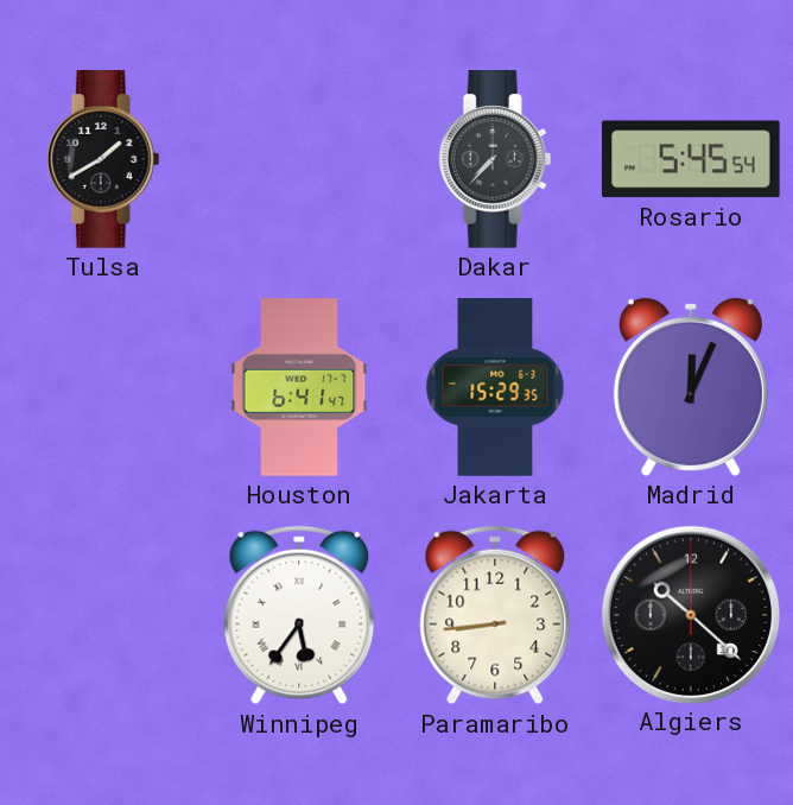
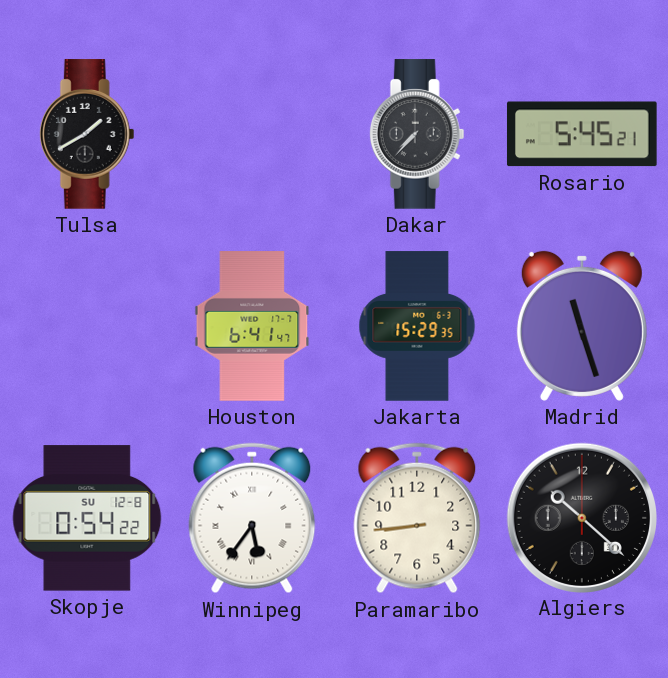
Rosario: 5:45:54 -> 5:45:21 (582, 134)
Madrid: 12:04 -> 11:27 (582, 326)
Skopje: none -> 0:54 (87, 518)
